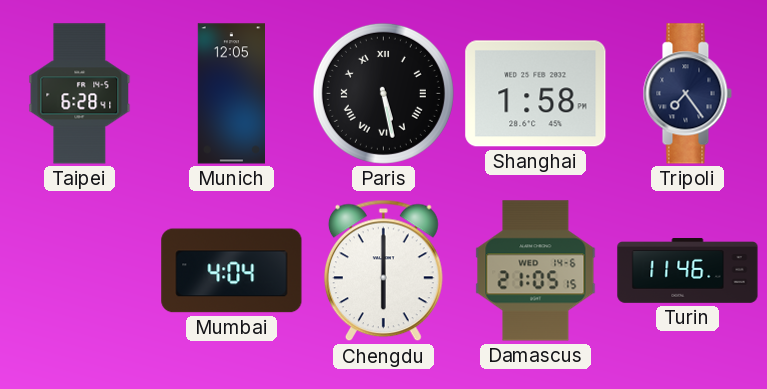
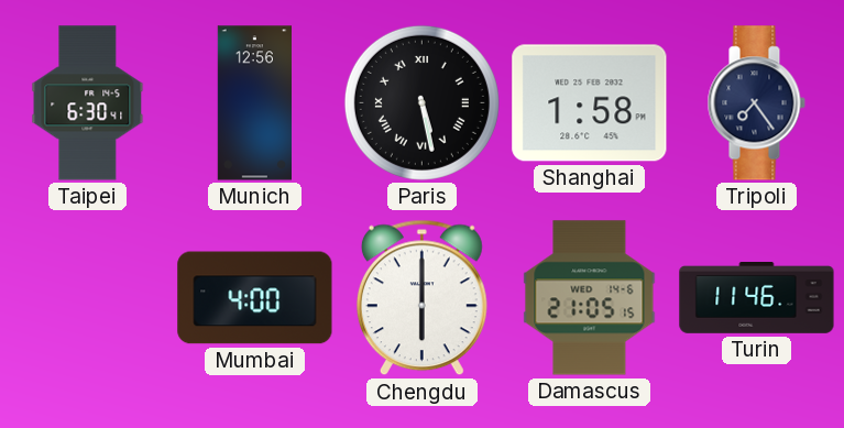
Taipei: 6:28 -> 6:30 (88, 103)
Munich: 12:05 -> 12:56 (254, 103)
Mumbai: 4:04 -> 4:00 (255, 298)
